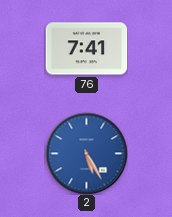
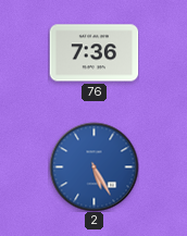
76: 7:41 -> 7:36 (93, 53)
